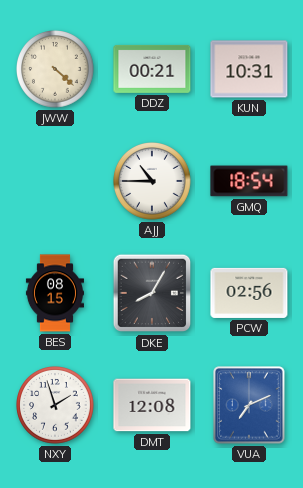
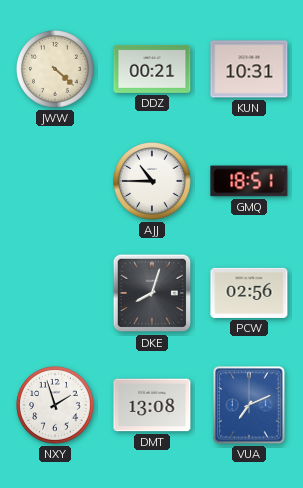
GMQ: 18:54 -> 18:51 (249, 181)
BES: 08:15 -> none (55, 293)
DKE: 8:05 -> 8:03 (152, 293)
DMT: 12:08 -> 13:08 (152, 405)
